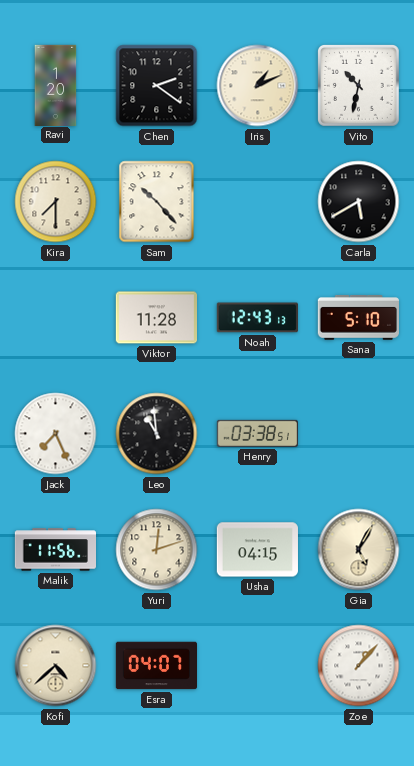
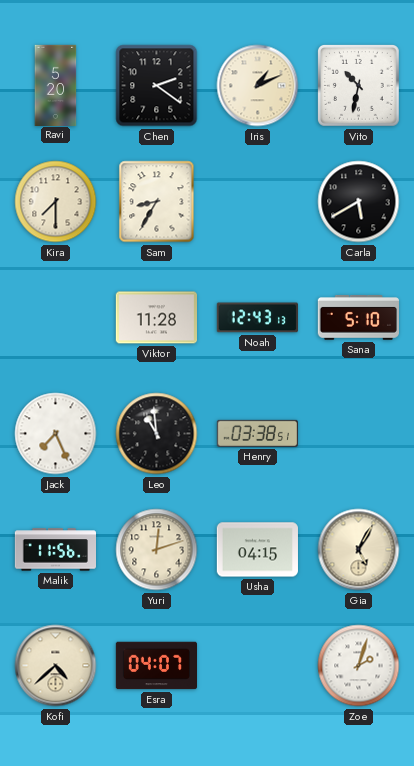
Ravi: 1:20 -> 5:20 (56, 85)
Sam: 10:23 -> 8:35 (157, 202)
Zoe: 1:07 -> 2:03 (359, 666)
